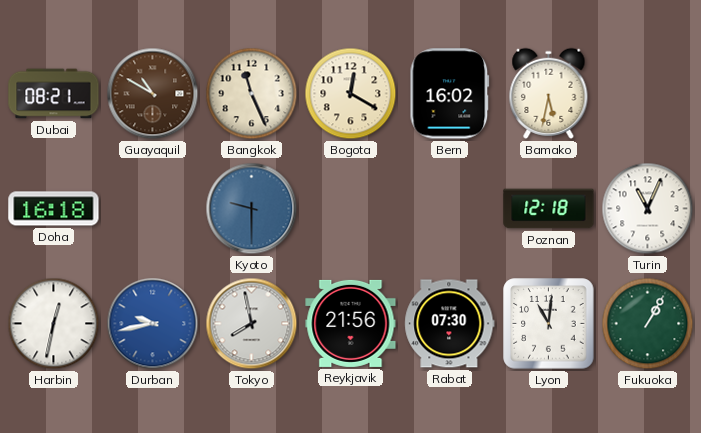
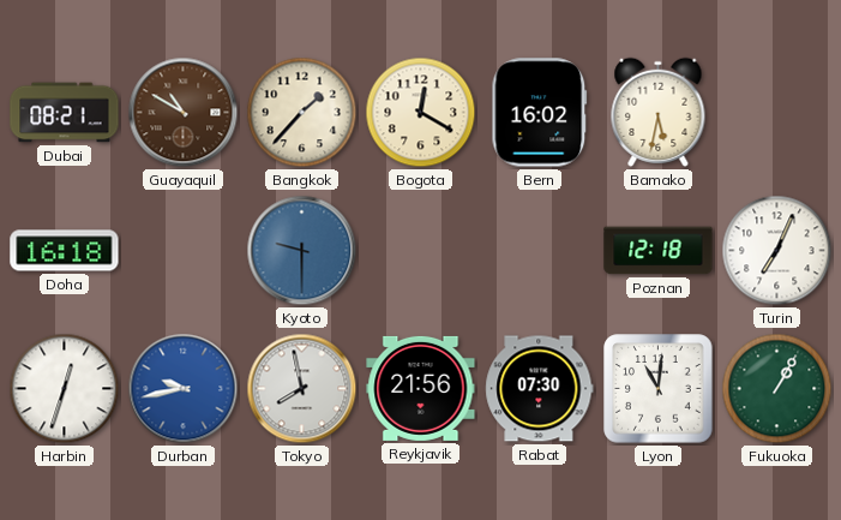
Bangkok: 11:26 -> 1:37 (302, 113)
Turin: 11:04 -> 7:04 (777, 251)
Harbin: 12:32 -> 12:33 (65, 389)
